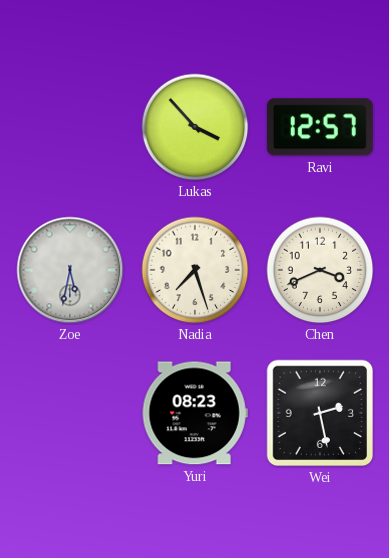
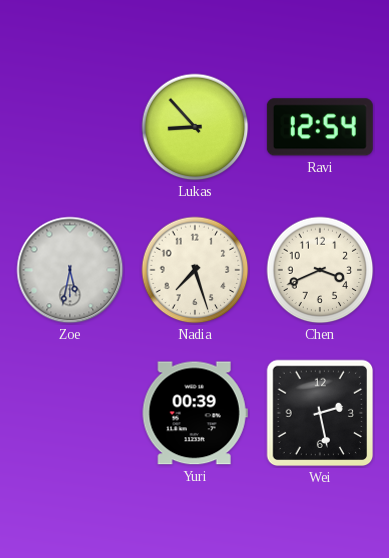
Lukas: 3:53 -> 8:53 (195, 127)
Ravi: 12:57 -> 12:54 (320, 127)
Yuri: 08:23 -> 00:39 (195, 413)
